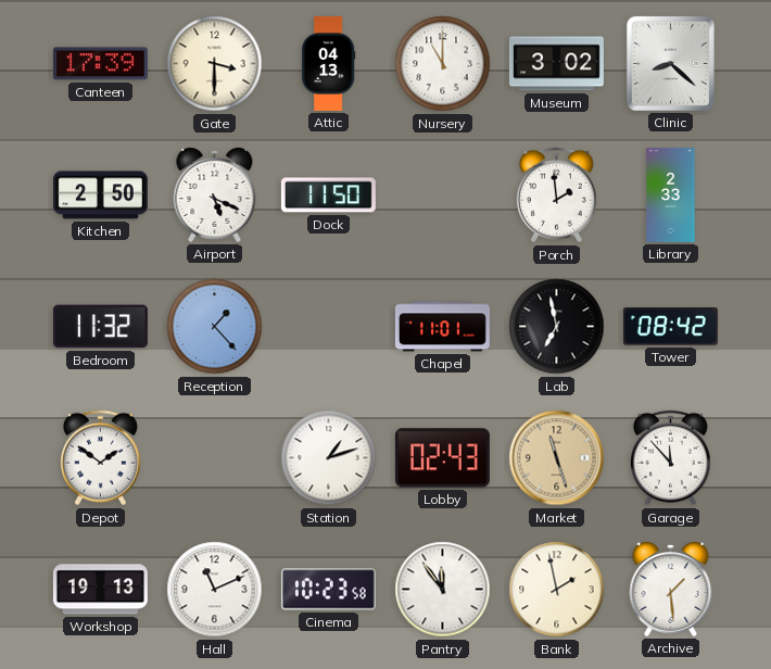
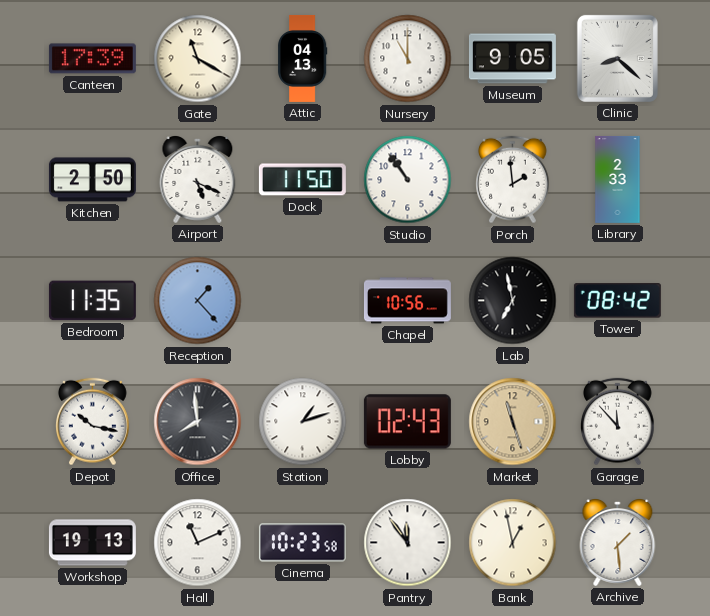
Gate: 3:30 -> 11:20 (198, 59)
Museum: 3:02 -> 9:05 (512, 59)
Studio: none -> 10:54 (408, 180)
Bedroom: 11:32 -> 11:35 (92, 301)
Chapel: 11:01 -> 10:56 (407, 301)
Depot: 1:51 -> 10:17 (93, 422)
Office: none -> 7:59 (198, 422)
Bank: 1:58 -> 12:58 (513, 543)
